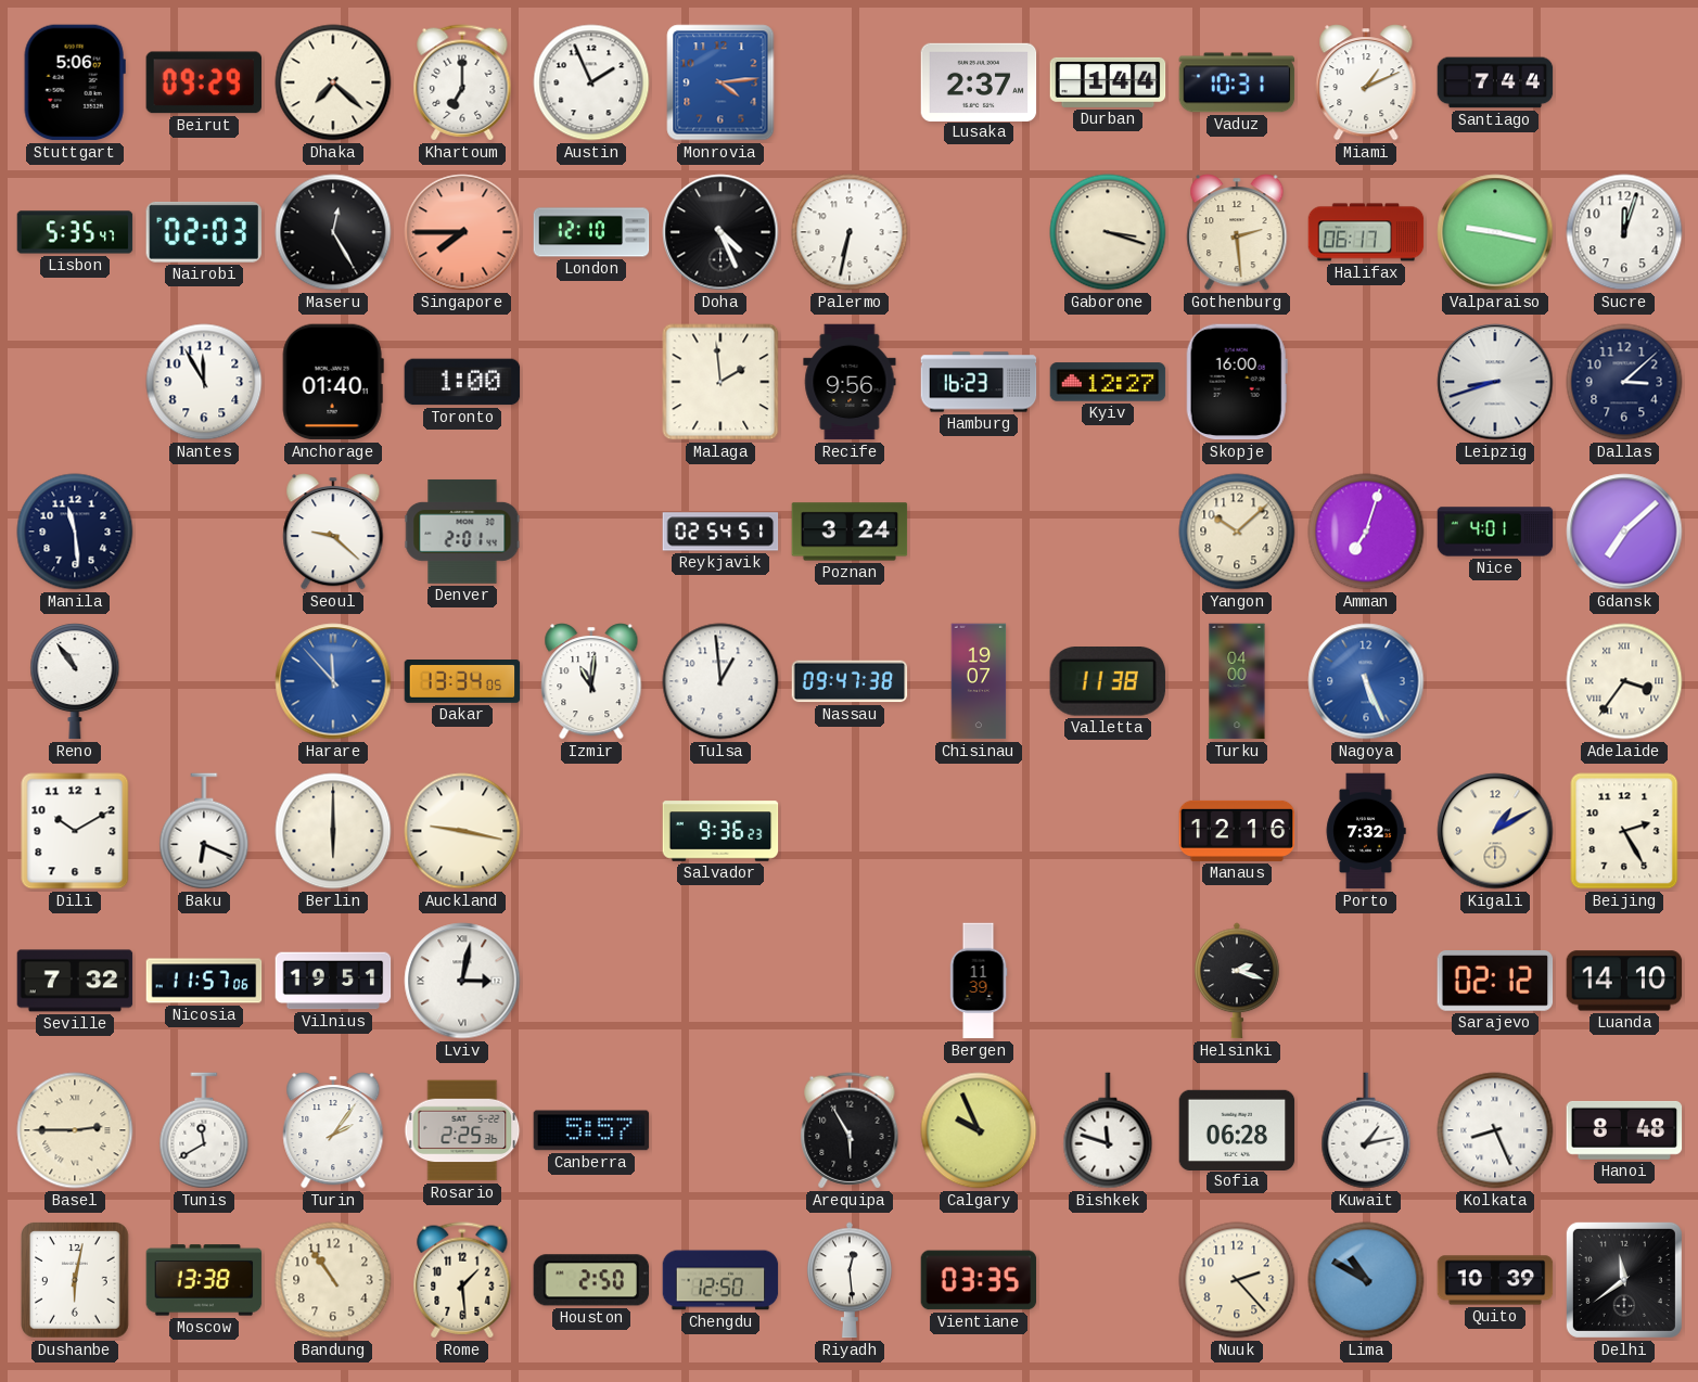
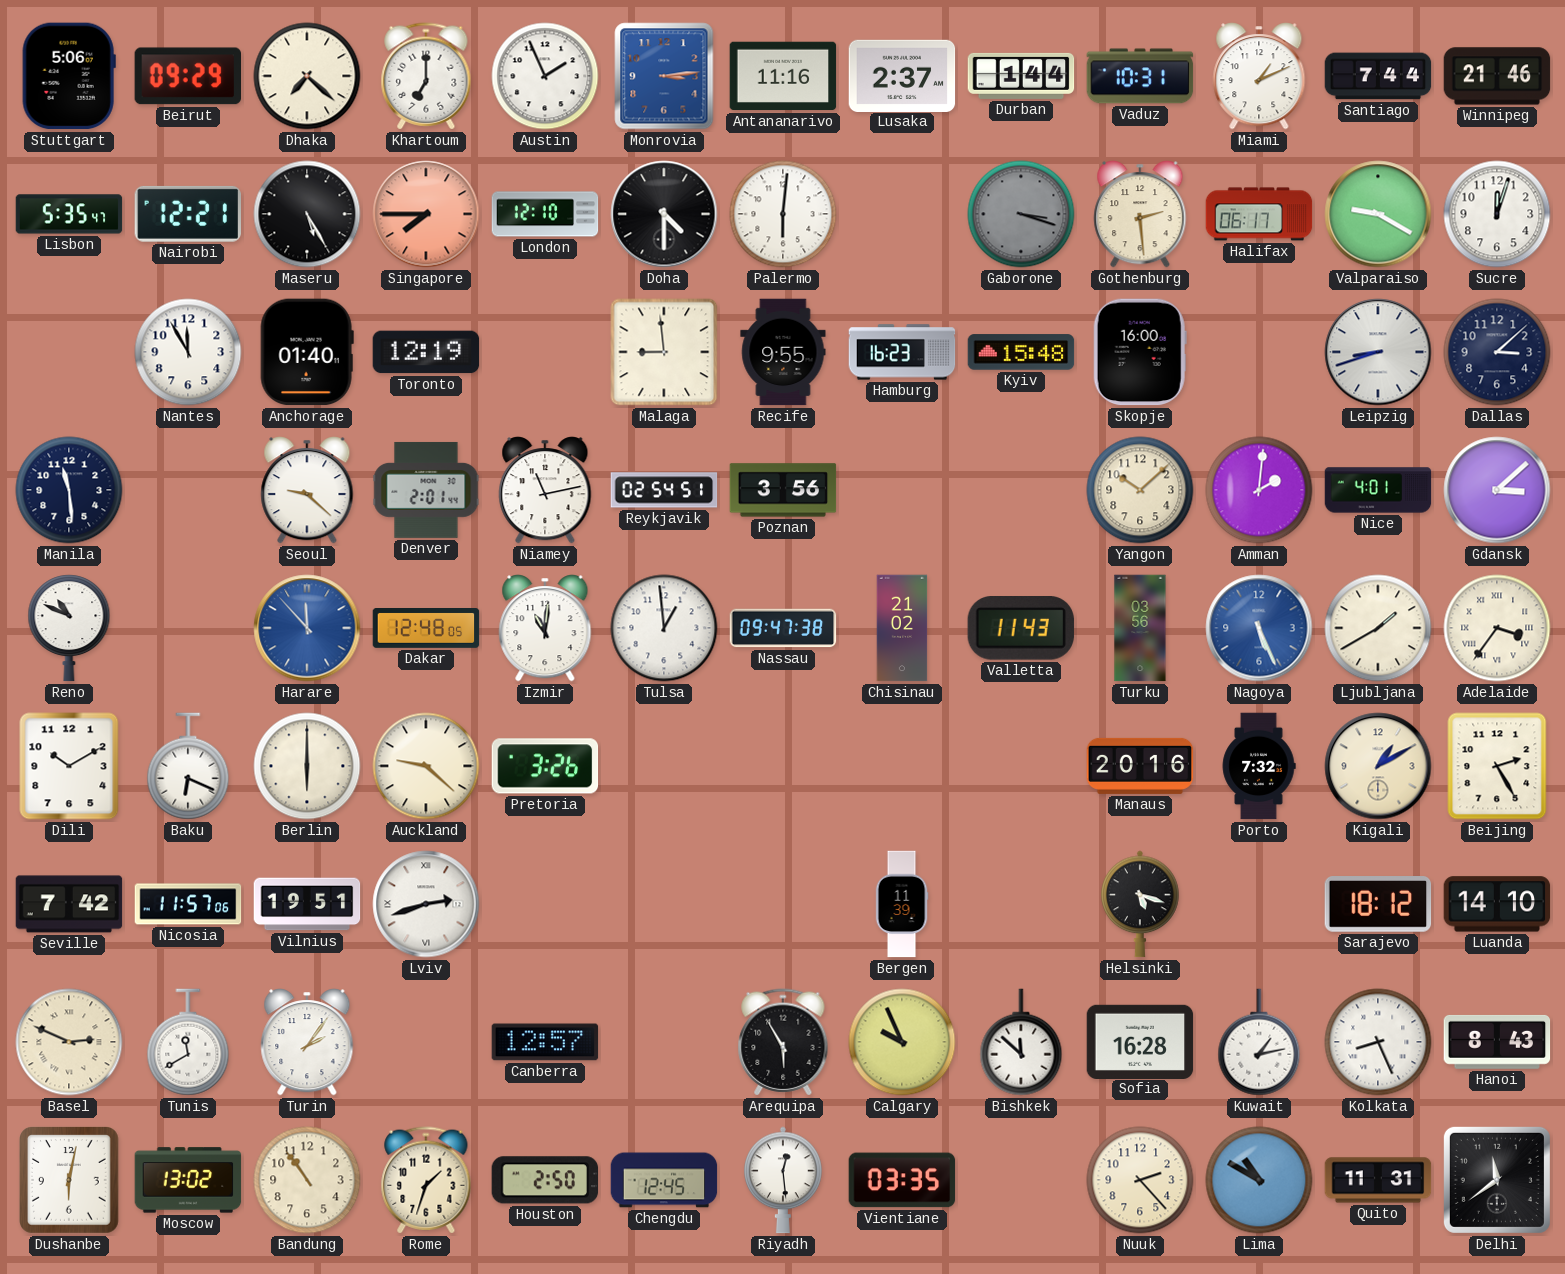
Monrovia: 4:14 -> 3:14 (664, 76)
Antananarivo: none -> 11:16 (783, 76)
Winnipeg: none -> 21:46 (1497, 76)
Nairobi: 02:03 -> 12:21 (187, 214)
Maseru: 12:25 -> 5:25 (307, 214)
Doha: 4:26 -> 4:30 (664, 214)
Palermo: 6:32 -> 6:01 (783, 214)
Gaborone dial: cream -> grey (1021, 214)
Valparaiso: 9:17 -> 9:20 (1378, 214)
Toronto: 1:00 -> 12:19 (426, 352)
Malaga: 1:59 -> 8:59 (664, 352)
Recife: 9:56 -> 9:55 (783, 352)
Kyiv: 12:27 -> 15:48 (1021, 352)
Niamey: none -> 11:13 (545, 490)
Poznan: 3:24 -> 3:56 (783, 490)
Amman: 7:03 -> 2:01 (1259, 490)
Gdansk: 7:08 -> 3:08 (1497, 490)
Reno: 10:54 -> 10:49 (69, 628)
Dakar: 13:34 -> 12:48 (426, 629)
Chisinau: 19:07 -> 21:02 (902, 628)
Valletta: 11:38 -> 11:43 (1020, 629)
Turku: 04:00 -> 03:56 (1140, 628)
Ljubljana: none -> 1:40 (1378, 628)
Auckland: 9:17 -> 9:22 (426, 766)
Pretoria: none -> 3:26 (545, 766)
Salvador: 9:36 -> none (720, 831)
Manaus: 12:16 -> 20:16 (1140, 766)
Seville: 7:32 -> 7:42 (69, 904)
Lviv: 3:02 -> 2:42 (426, 904)
Helsinki: 2:18 -> 5:18 (1140, 904)
Sarajevo: 02:12 -> 18:12 (1378, 905)
Basel: 2:45 -> 2:49 (69, 1042)
Rosario: 2:25 -> none (462, 1130)
Canberra: 5:57 -> 12:57 (545, 1042)
Bishkek: 11:48 -> 11:52 (1021, 1042)
Sofia: 06:28 -> 16:28 (1140, 1041)
Hanoi: 8:48 -> 8:43 (1497, 1042)
Moscow: 13:38 -> 13:02 (188, 1180)
Rome: 1:29 -> 1:33 (426, 1180)
Chengdu: 12:50 -> 12:45 (664, 1180)
Quito: 10:39 -> 11:31 (1378, 1180)
